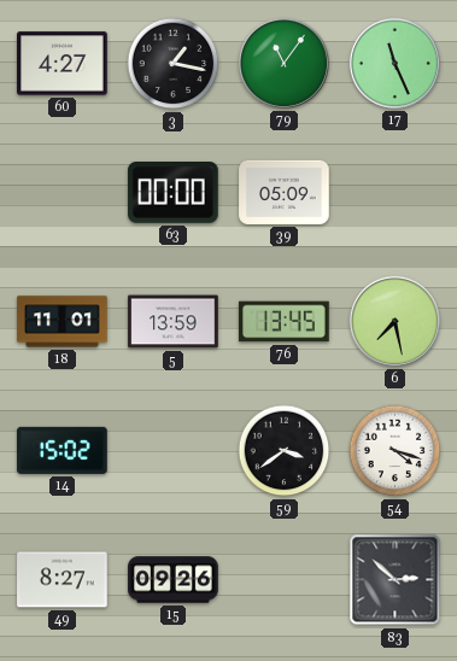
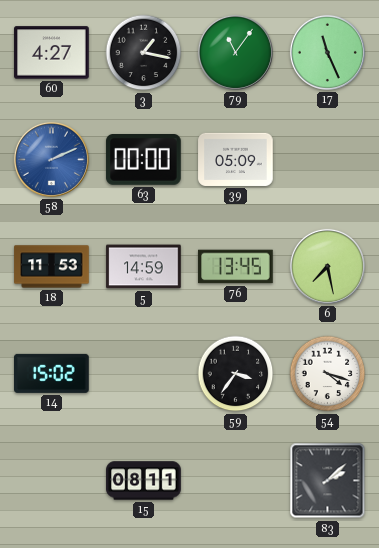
58: none -> 2:11 (51, 159)
18: 11:01 -> 11:53 (52, 267)
5: 13:59 -> 14:59 (144, 267)
59: 3:39 -> 3:36 (236, 374)
49: 8:27 -> none (63, 580)
15: 09:26 -> 08:11 (144, 481)
83: 2:52 -> 2:08 (328, 481)
